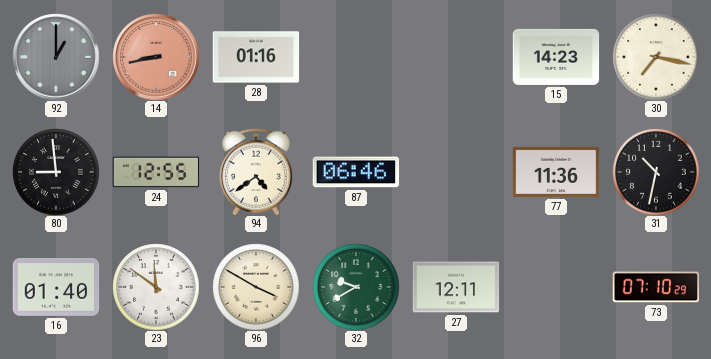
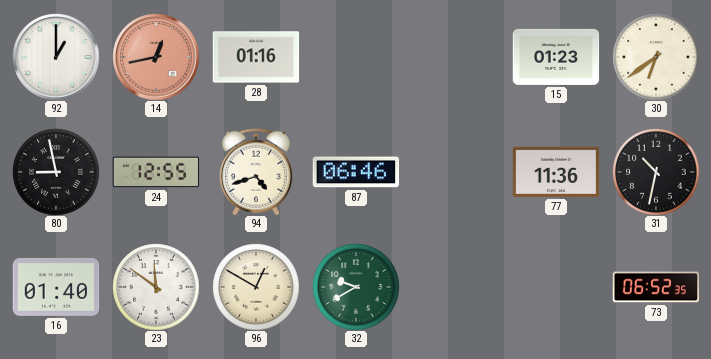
92 dial: grey -> white (56, 57)
14: 8:43 -> 12:43 (156, 57)
15: 14:23 -> 01:23 (556, 57)
30: 7:17 -> 6:39 (656, 57)
80: 8:59 -> 8:58 (56, 172)
94: 4:39 -> 4:42 (256, 172)
96: 3:50 -> 12:50 (256, 287)
27: 12:11 -> none (456, 287)
73: 07:10 -> 06:52 (656, 287)
